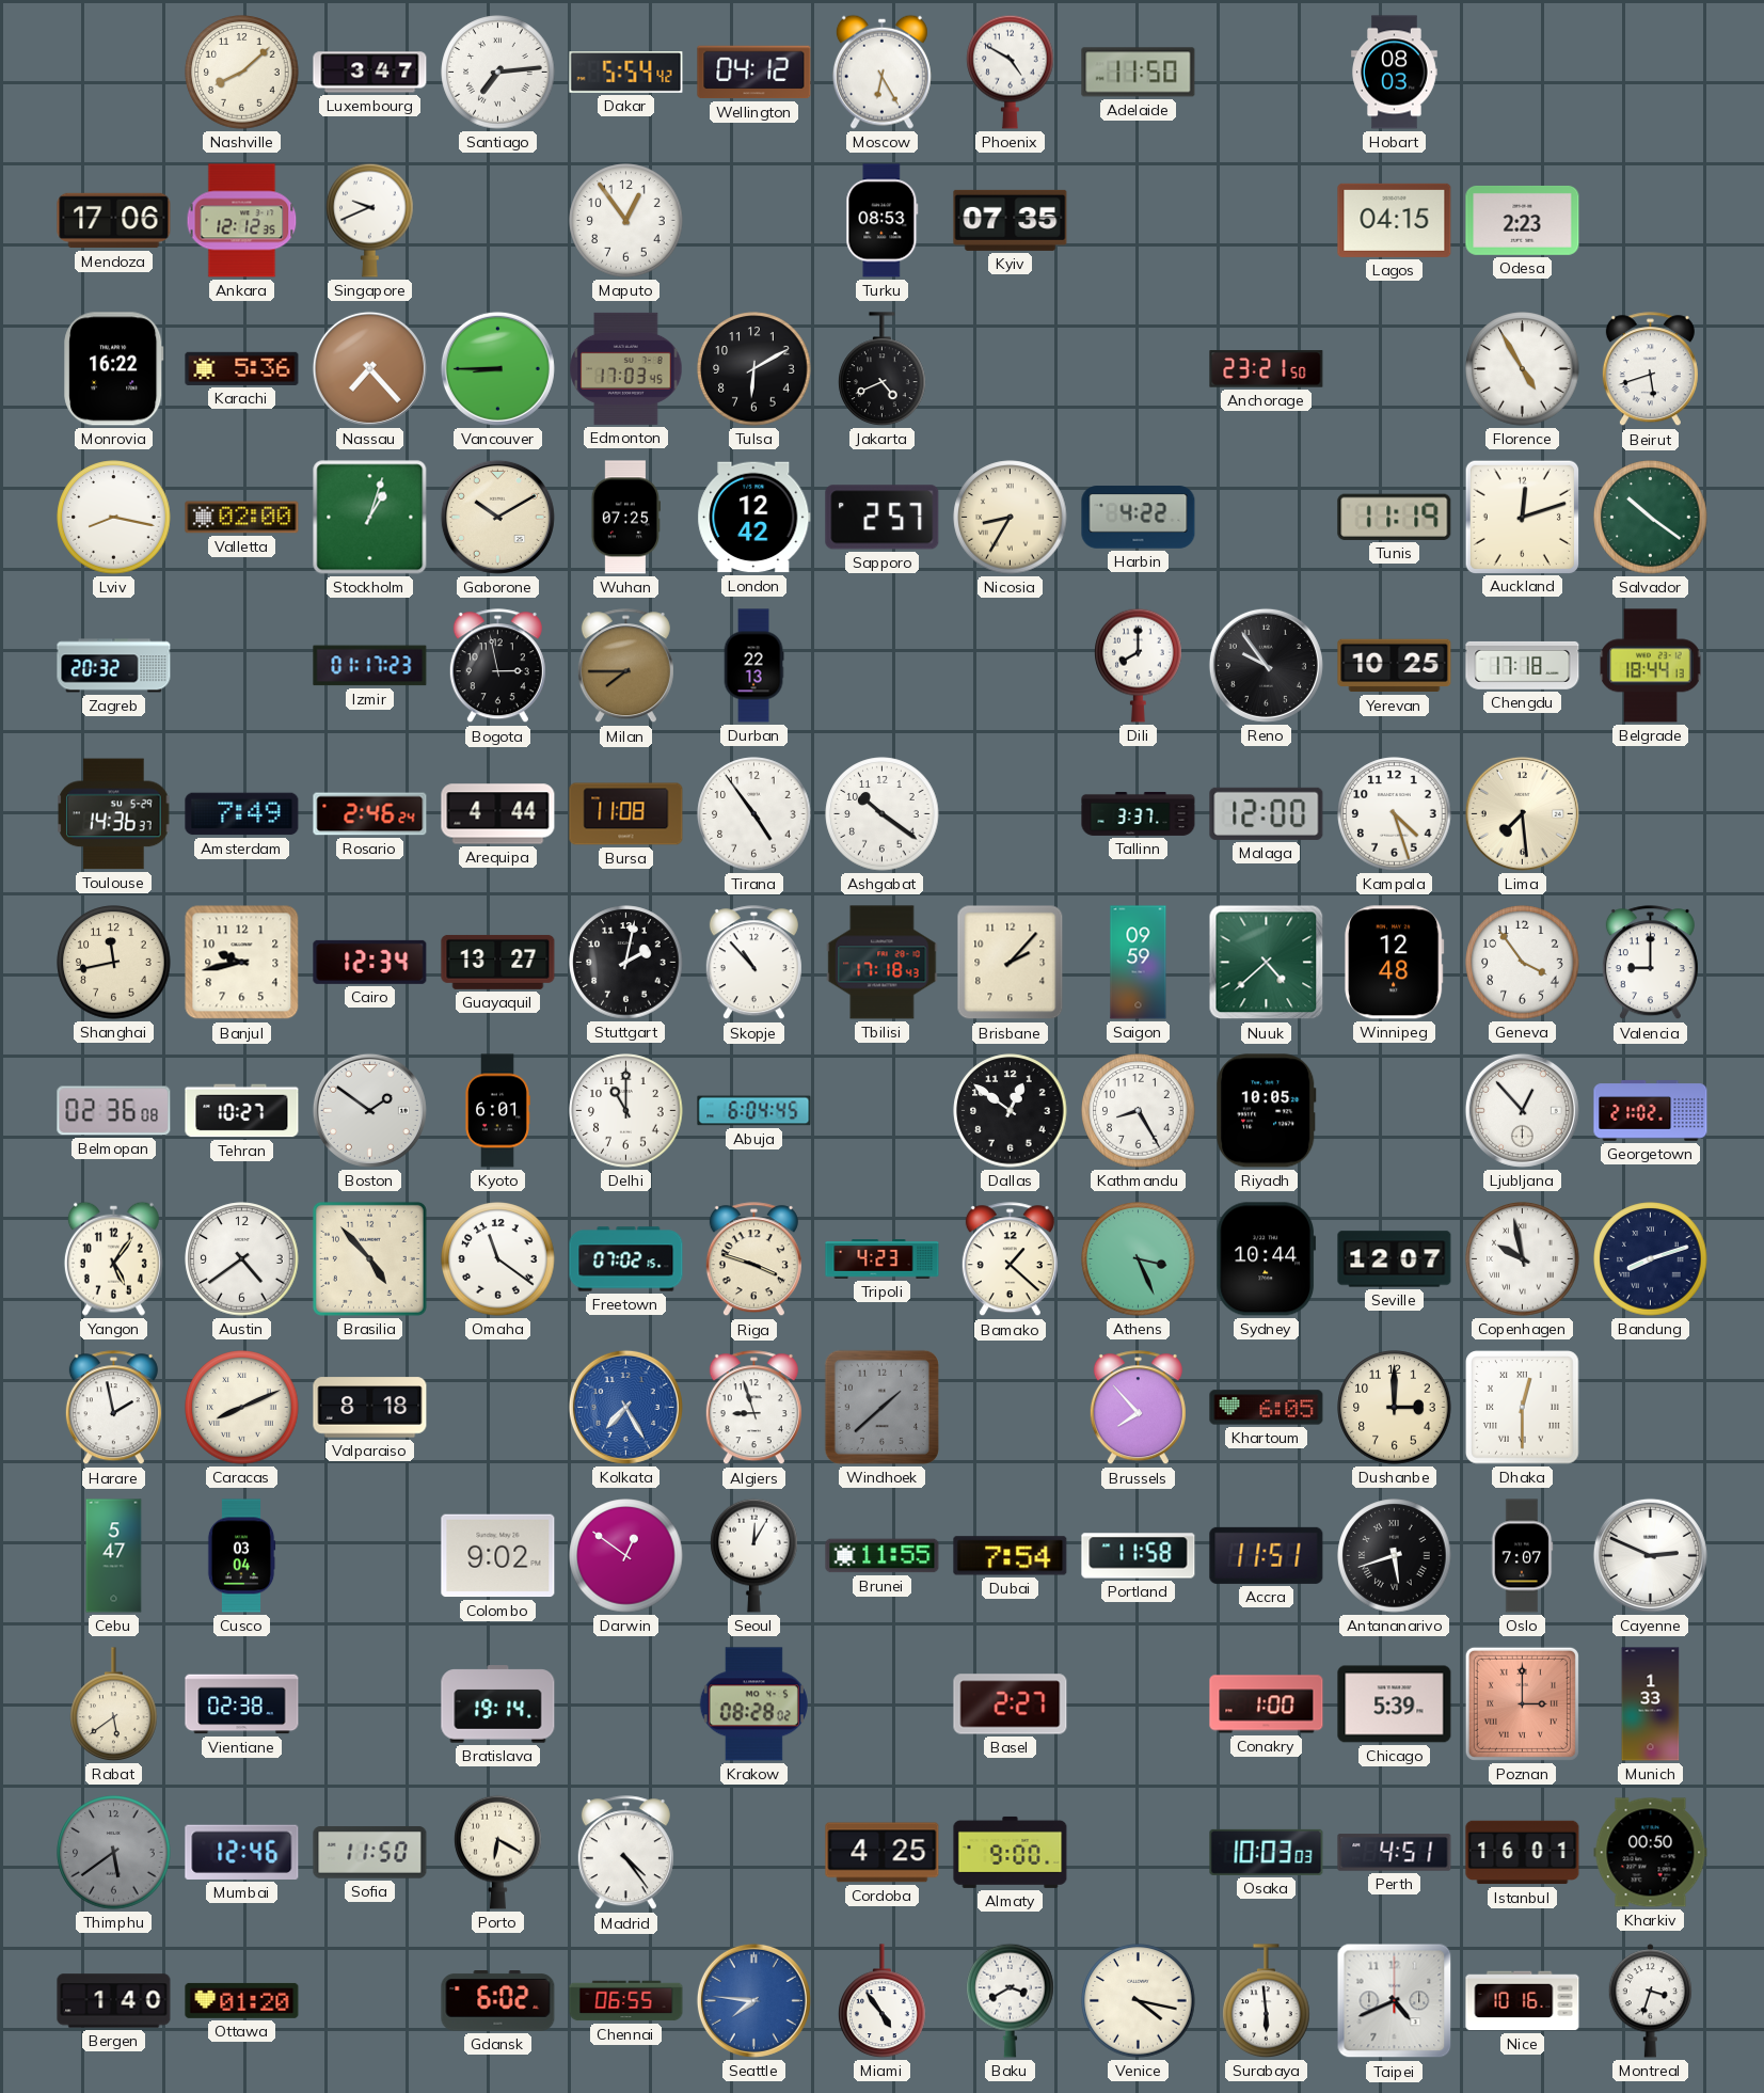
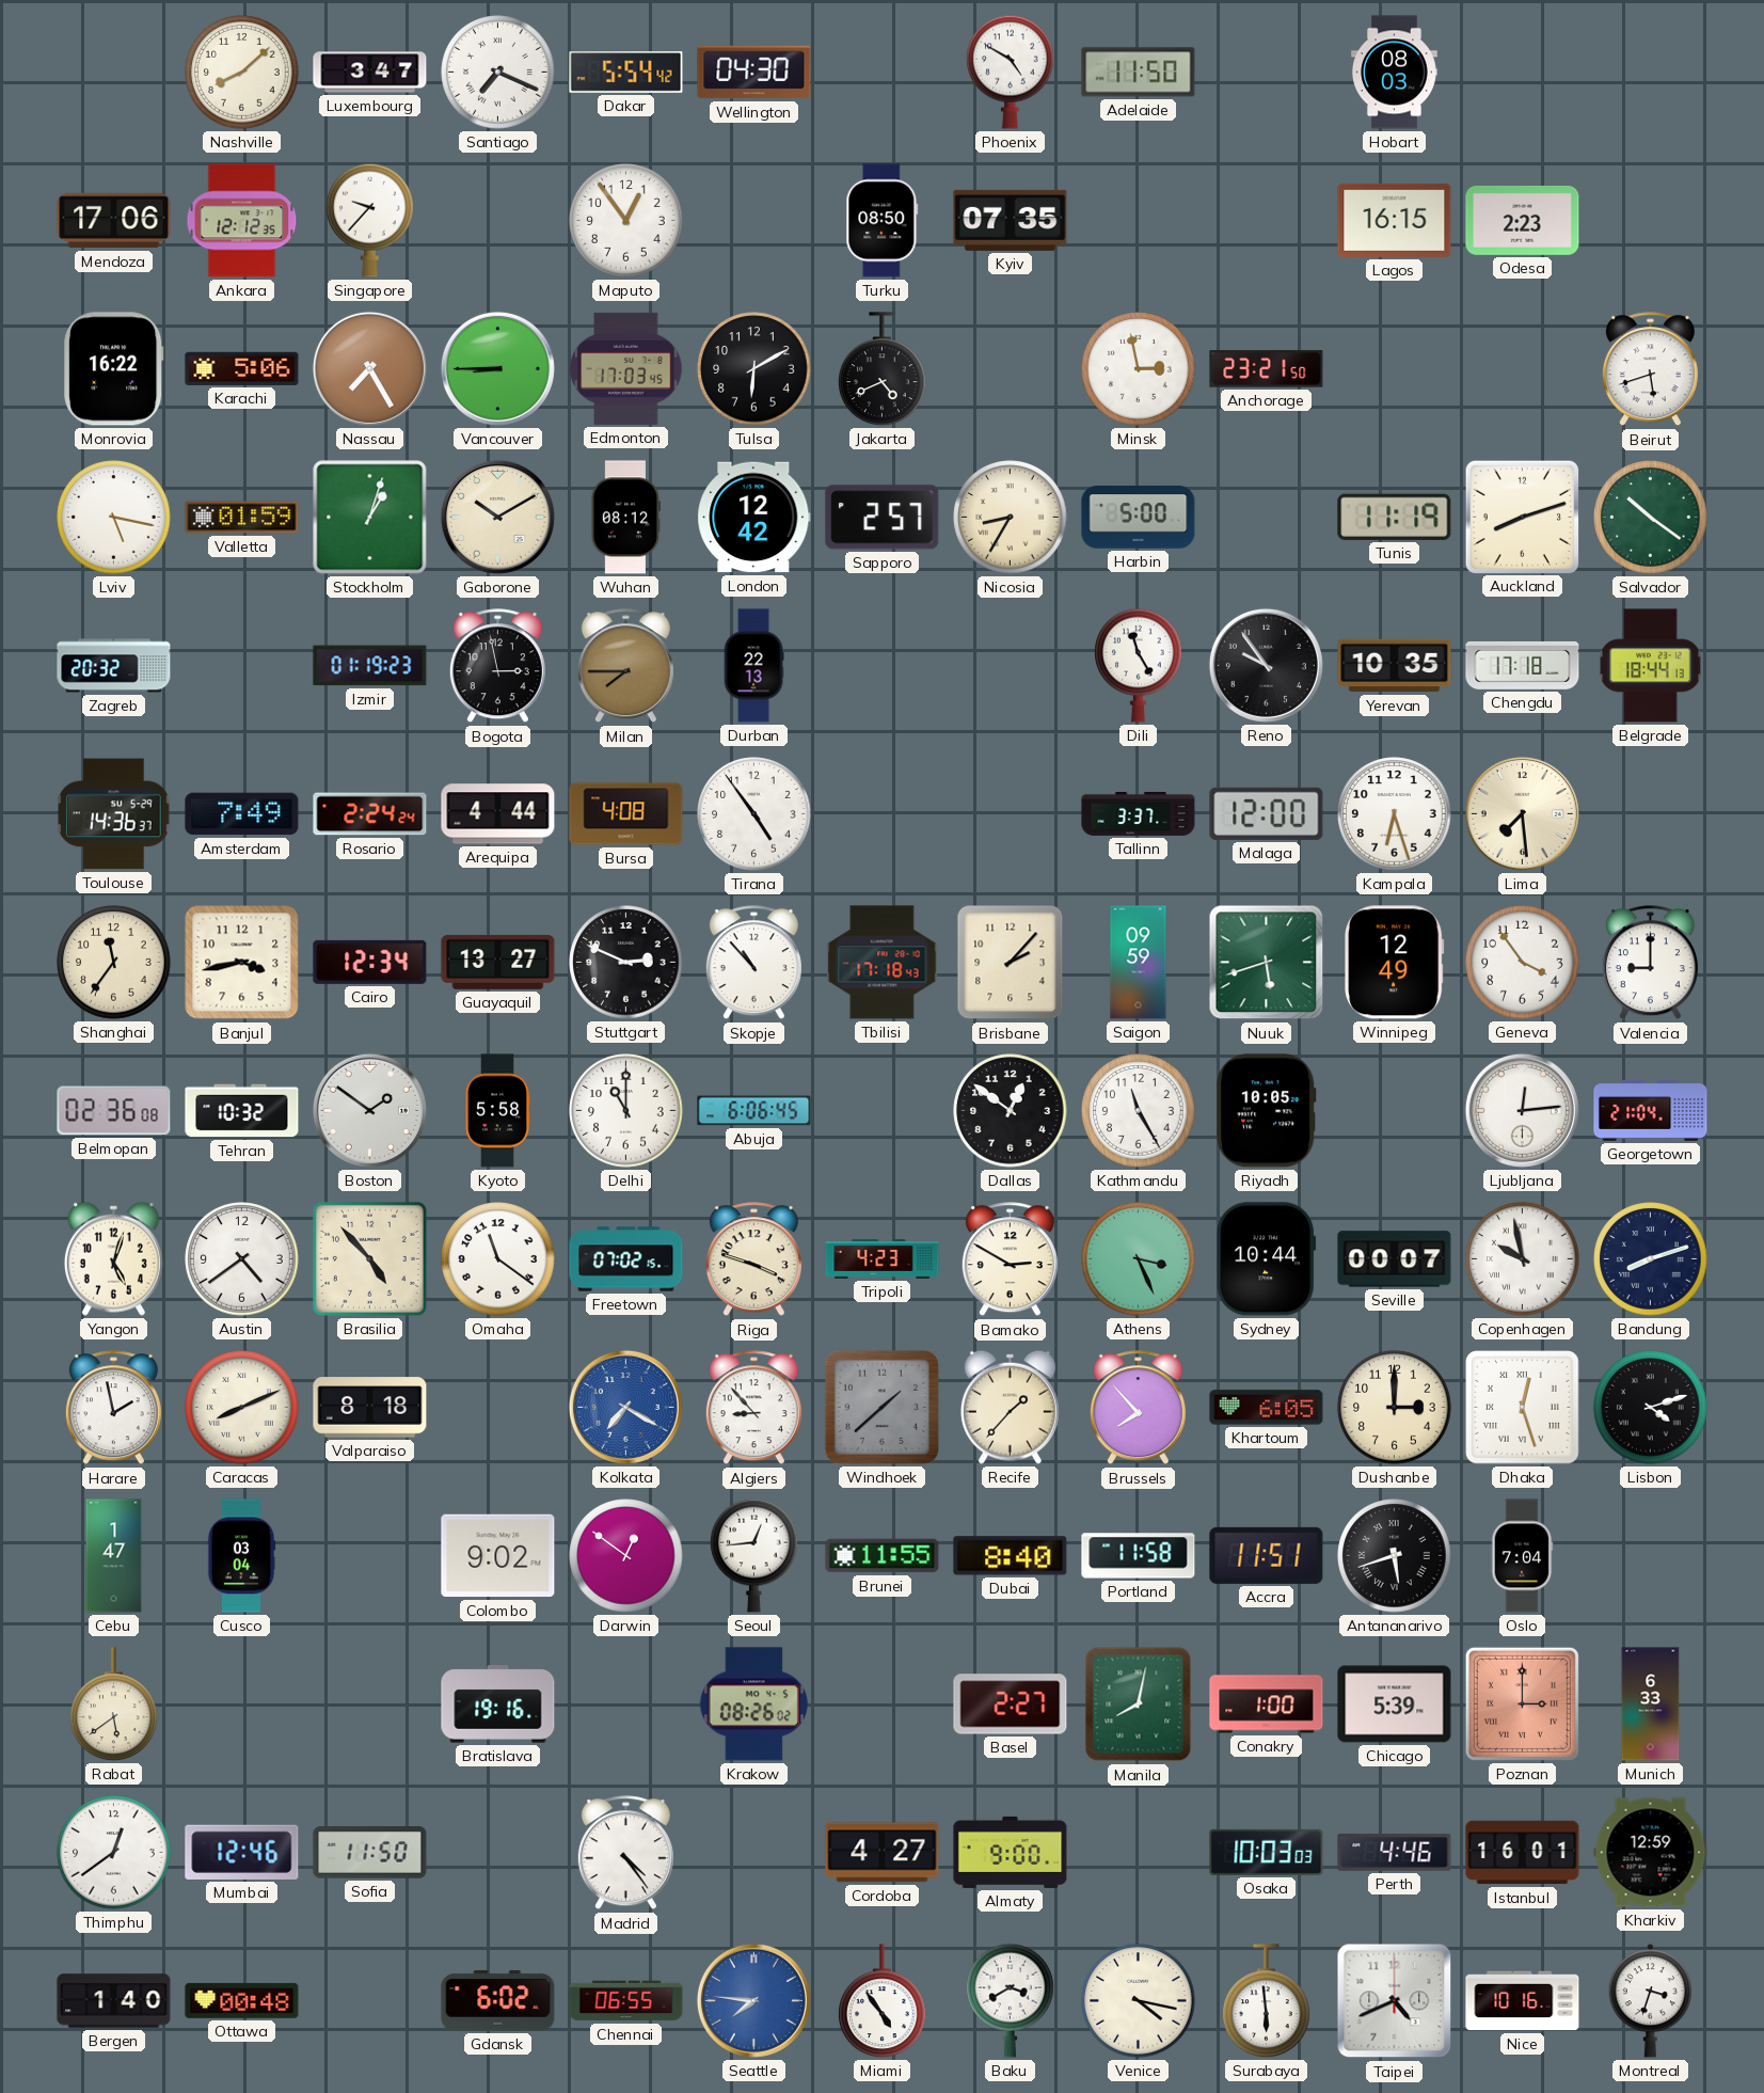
Santiago: 7:14 -> 7:19 (498, 73)
Wellington: 04:12 -> 04:30 (754, 73)
Moscow: 6:25 -> none (881, 72)
Singapore: 9:41 -> 9:37 (370, 220)
Turku: 08:53 -> 08:50 (883, 221)
Lagos: 04:15 -> 16:15 (1395, 220)
Karachi: 5:36 -> 5:06 (242, 368)
Nassau: 7:23 -> 7:25 (369, 368)
Minsk: none -> 2:58 (1139, 369)
Florence: 4:55 -> none (1523, 369)
Lviv: 8:17 -> 5:17 (114, 518)
Valletta: 02:00 -> 01:59 (242, 518)
Wuhan: 07:25 -> 08:12 (625, 518)
Harbin: 4:22 -> 5:00 (1139, 518)
Auckland: 12:12 -> 8:12 (1522, 517)
Izmir: 01:17 -> 01:19 (370, 666)
Dili: 8:00 -> 11:25 (1139, 665)
Yerevan: 10:25 -> 10:35 (1395, 666)
Rosario: 2:46 -> 2:24 (370, 814)
Bursa: 11:08 -> 4:08 (626, 814)
Ashgabat: 10:21 -> none (883, 814)
Kampala: 4:27 -> 6:27 (1395, 814)
Shanghai: 11:43 -> 11:36 (114, 963)
Banjul: 9:43 -> 3:43 (242, 963)
Stuttgart: 2:02 -> 2:49 (626, 963)
Nuuk: 4:38 -> 5:42 (1267, 963)
Winnipeg: 12:48 -> 12:49 (1395, 963)
Tehran: 10:27 -> 10:32 (242, 1111)
Kyoto: 6:01 -> 5:58 (498, 1111)
Abuja: 6:04 -> 6:06 (754, 1111)
Kathmandu: 8:25 -> 11:25 (1139, 1111)
Ljubljana: 12:53 -> 12:14 (1522, 1110)
Georgetown: 21:02 -> 21:04 (1651, 1111)
Yangon: 5:06 -> 5:03 (113, 1258)
Bamako: 1:22 -> 2:50 (1010, 1259)
Seville: 12:07 -> 00:07 (1395, 1259)
Kolkata: 7:25 -> 7:20 (625, 1407)
Algiers: 8:57 -> 8:53 (753, 1408)
Recife: none -> 1:37 (1010, 1407)
Dhaka: 12:30 -> 12:27 (1523, 1408)
Lisbon: none -> 4:12 (1651, 1408)
Cebu: 5:47 -> 1:47 (114, 1556)
Seoul: 12:05 -> 12:44 (754, 1555)
Dubai: 7:54 -> 8:40 (1011, 1556)
Oslo: 7:07 -> 7:04 (1522, 1556)
Cayenne: 2:49 -> none (1650, 1555)
Vientiane: 02:38 -> none (242, 1704)
Bratislava: 19:14 -> 19:16 (498, 1704)
Krakow: 08:28 -> 08:26 (753, 1704)
Manila: none -> 8:02 (1139, 1704)
Munich: 1:33 -> 6:33 (1651, 1704)
Thimphu: 5:39 -> 12:39 (114, 1853)
Thimphu dial: grey -> white (114, 1853)
Porto: 6:20 -> none (498, 1852)
Cordoba: 4:25 -> 4:27 (883, 1853)
Perth: 4:51 -> 4:46 (1395, 1853)
Kharkiv: 00:50 -> 12:59 (1651, 1853)
Ottawa: 01:20 -> 00:48 (242, 2000)
